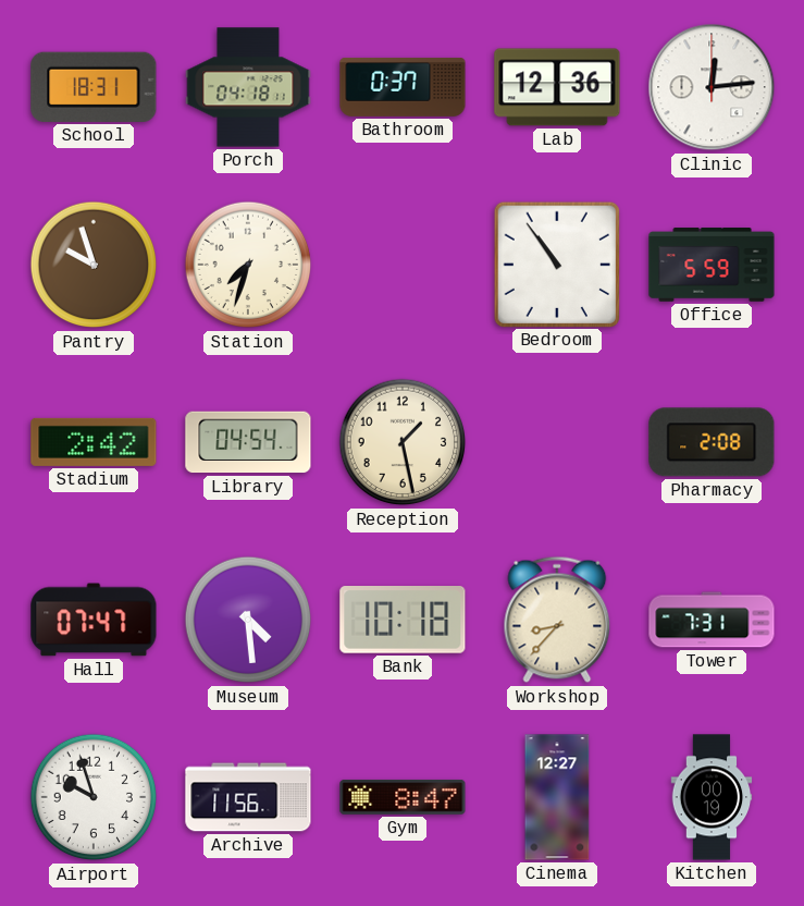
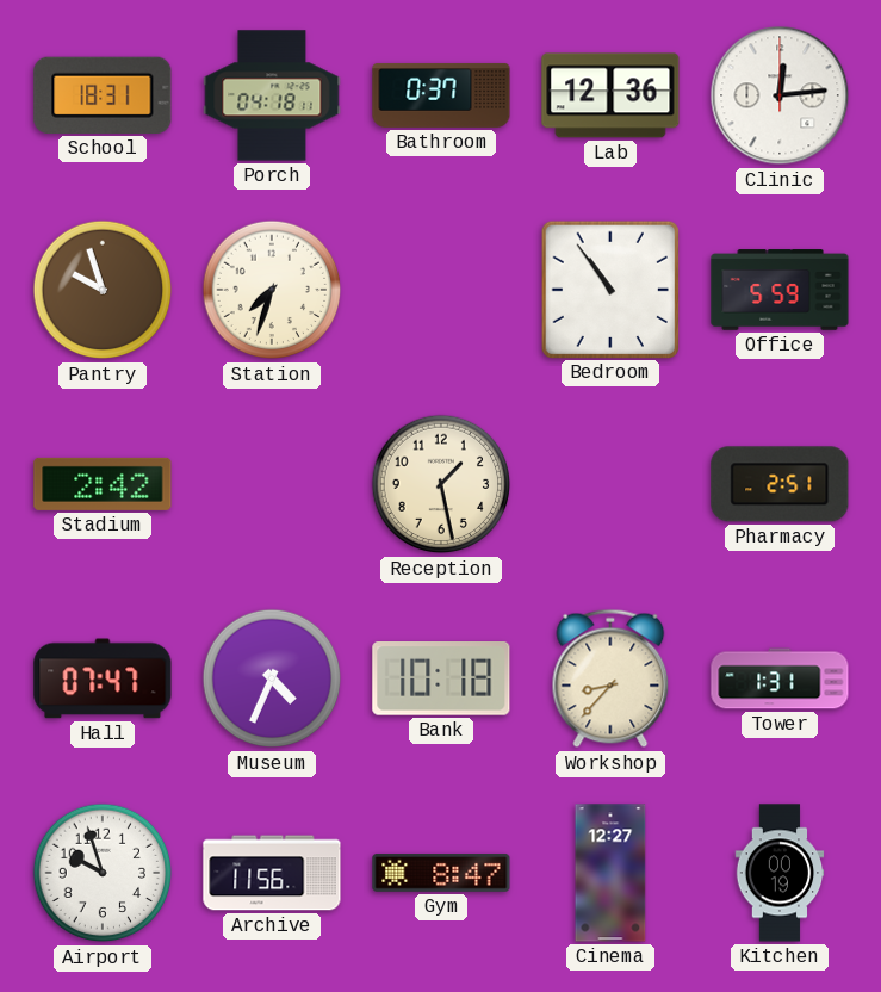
Library: 04:54 -> none (248, 442)
Pharmacy: 2:08 -> 2:51 (780, 484)
Museum: 4:29 -> 4:34 (272, 678)
Tower: 7:31 -> 1:31 (780, 678)
